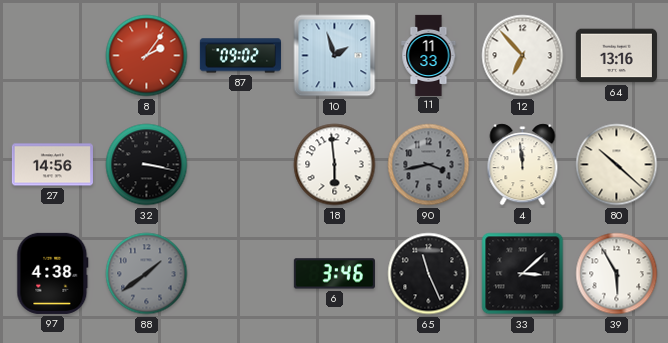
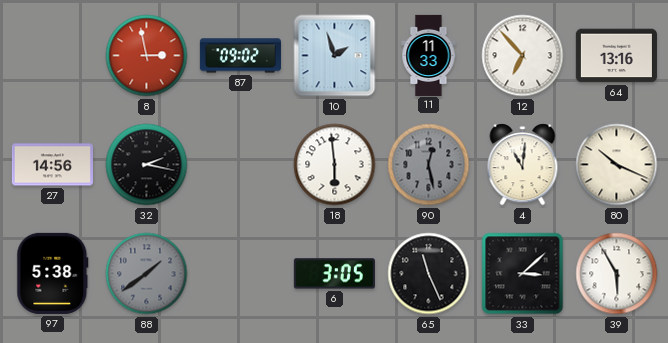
8: 2:06 -> 2:58 (147, 56)
32: 3:17 -> 2:17 (147, 165)
90: 3:43 -> 12:28 (429, 165)
4: 11:59 -> 11:01 (523, 165)
80: 10:22 -> 10:19 (617, 165)
97: 4:38 -> 5:38 (53, 273)
6: 3:46 -> 3:05 (334, 274)
